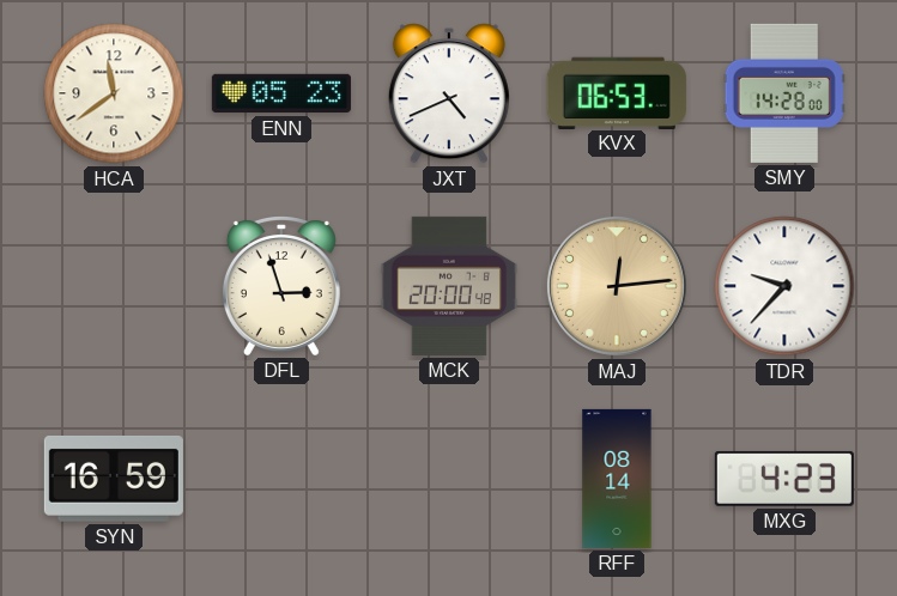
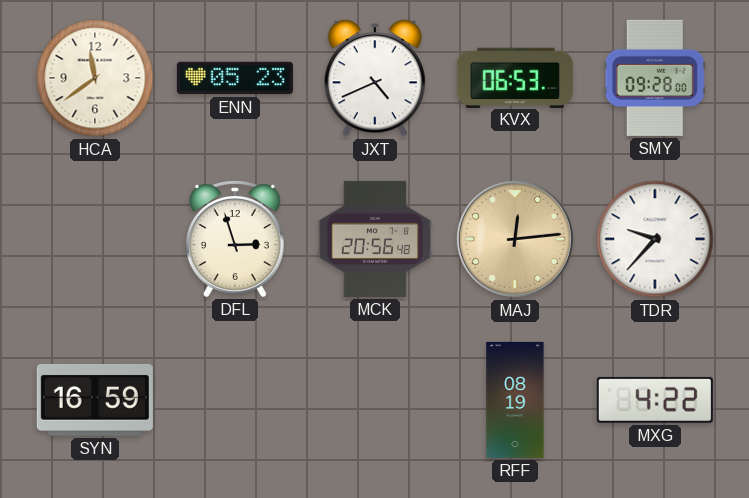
SMY: 14:28 -> 09:28 (655, 78)
MCK: 20:00 -> 20:56 (374, 239)
RFF: 08:14 -> 08:19 (515, 400)
MXG: 4:23 -> 4:22 (655, 400)
